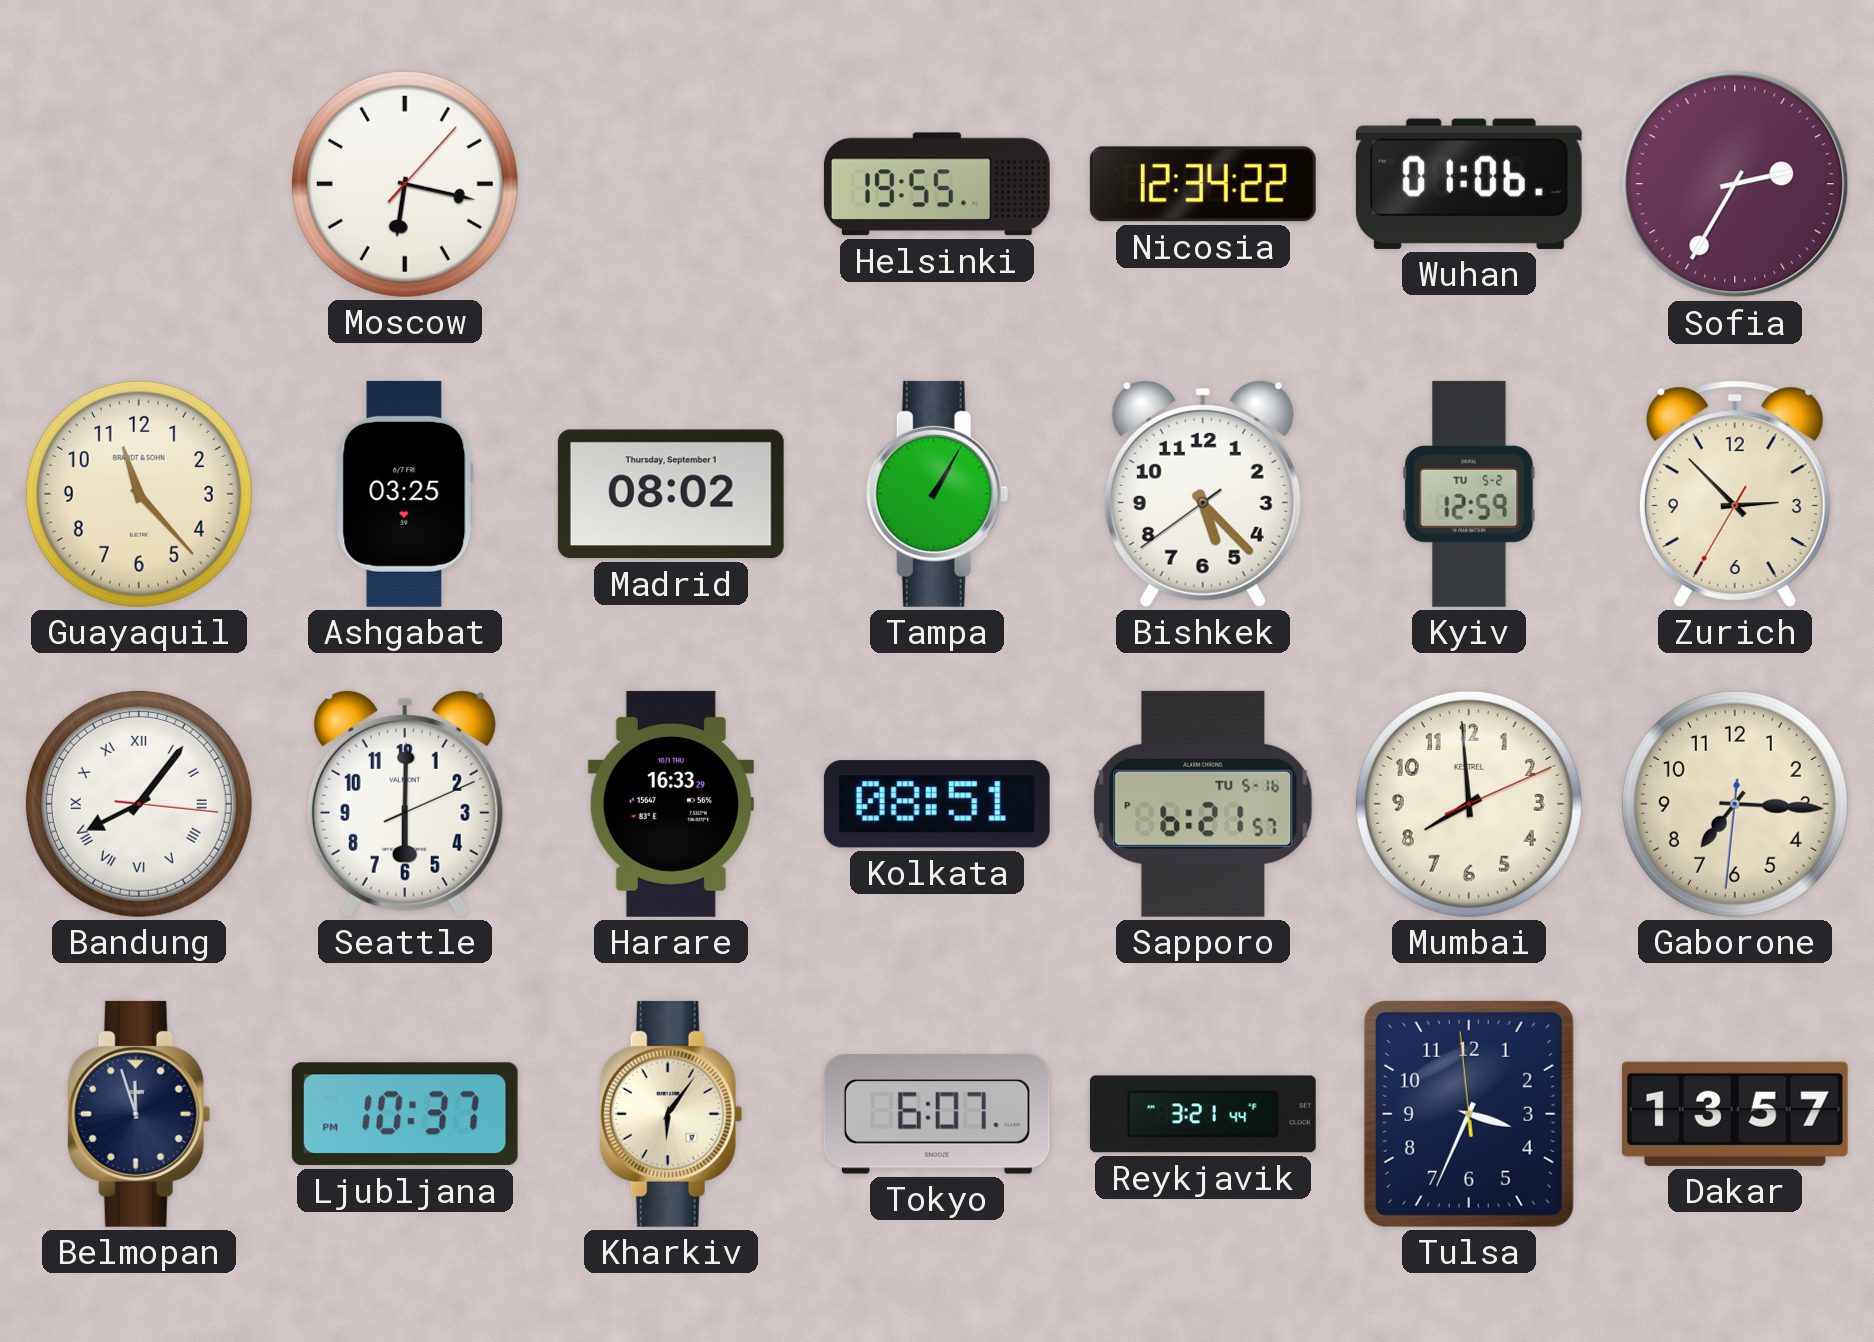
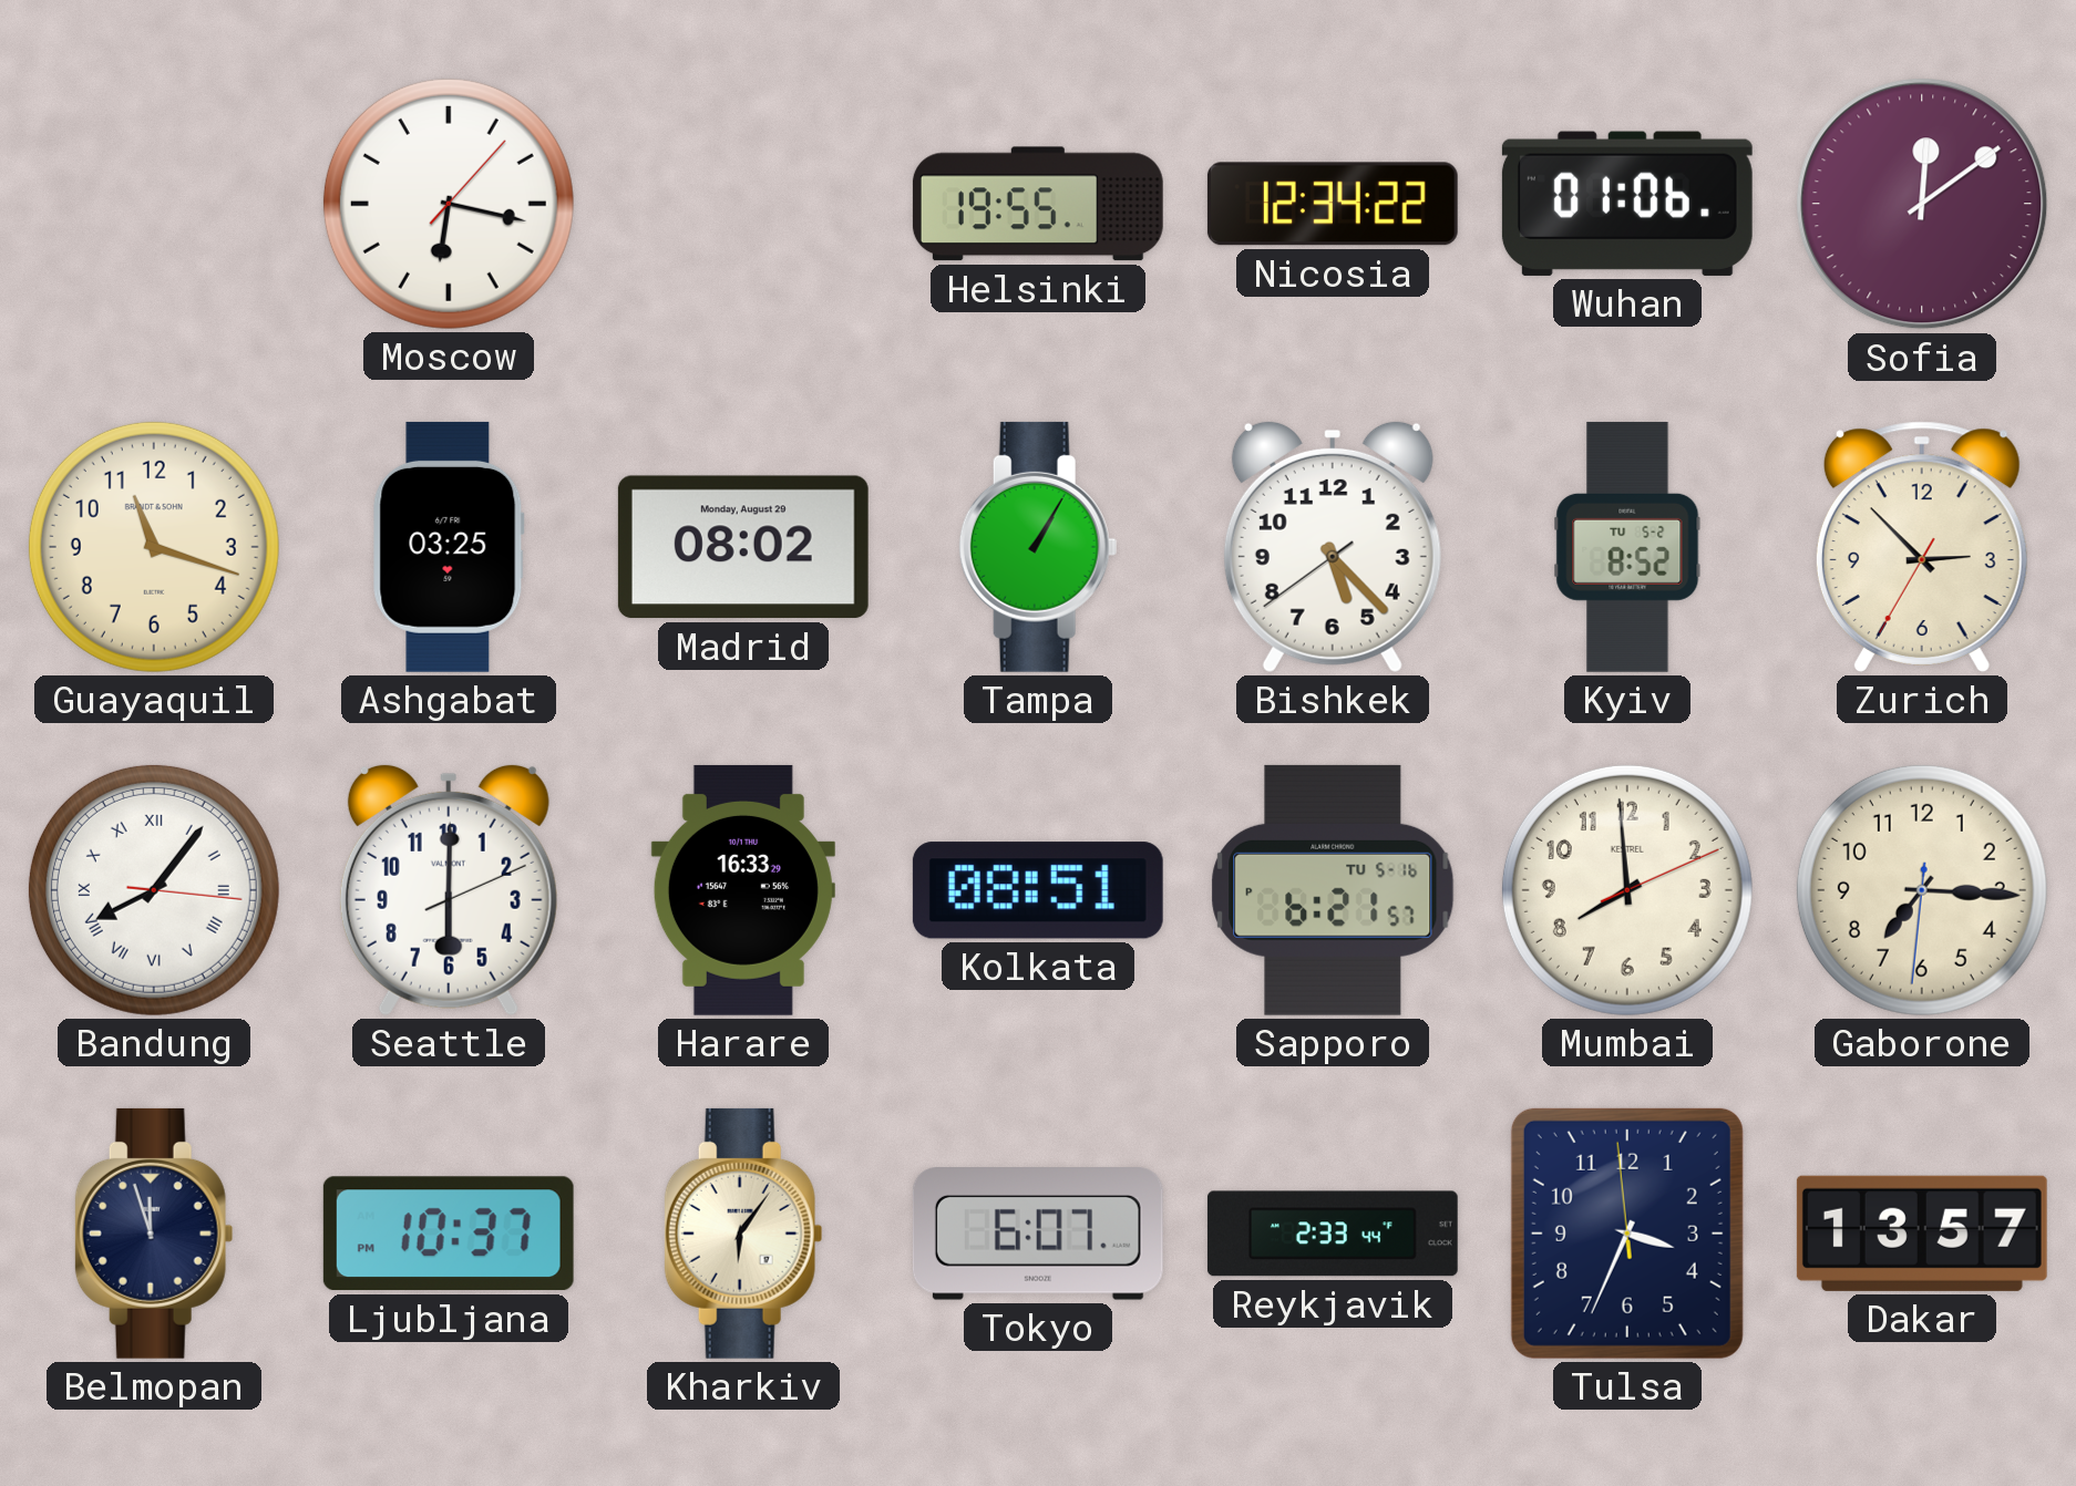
Sofia: 2:35 -> 12:09 (1922, 204)
Guayaquil: 11:23 -> 11:18 (154, 547)
Madrid date: Thursday, September 1 -> Monday, August 29 (743, 547)
Kyiv: 12:59 -> 8:52 (1627, 547)
Reykjavik: 3:21 -> 2:33 (1333, 1234)
